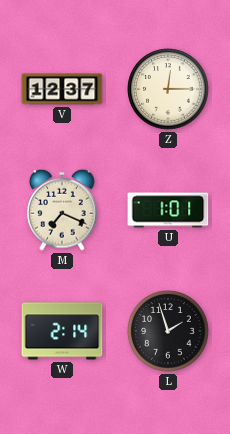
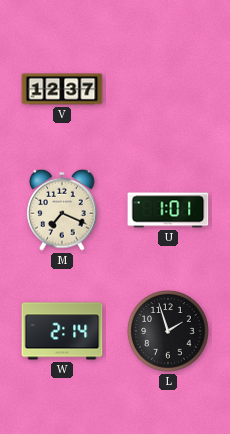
Z: 12:15 -> none (168, 89)
